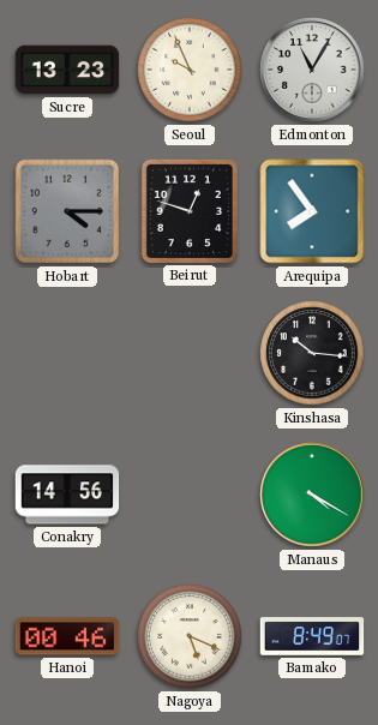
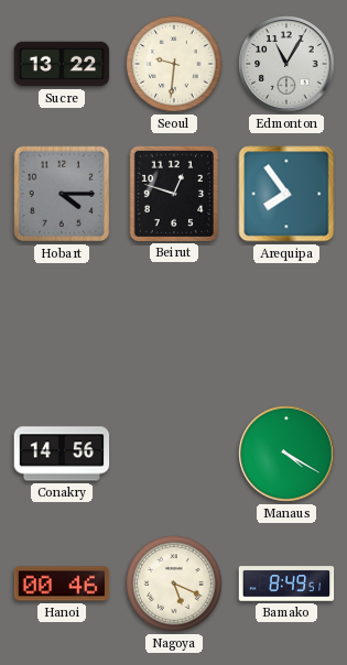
Sucre: 13:23 -> 13:22 (62, 64)
Seoul: 9:56 -> 9:31 (174, 64)
Kinshasa: 10:16 -> none (312, 353)
Bamako: 8:49:07 -> 8:49:51 (286, 584)
